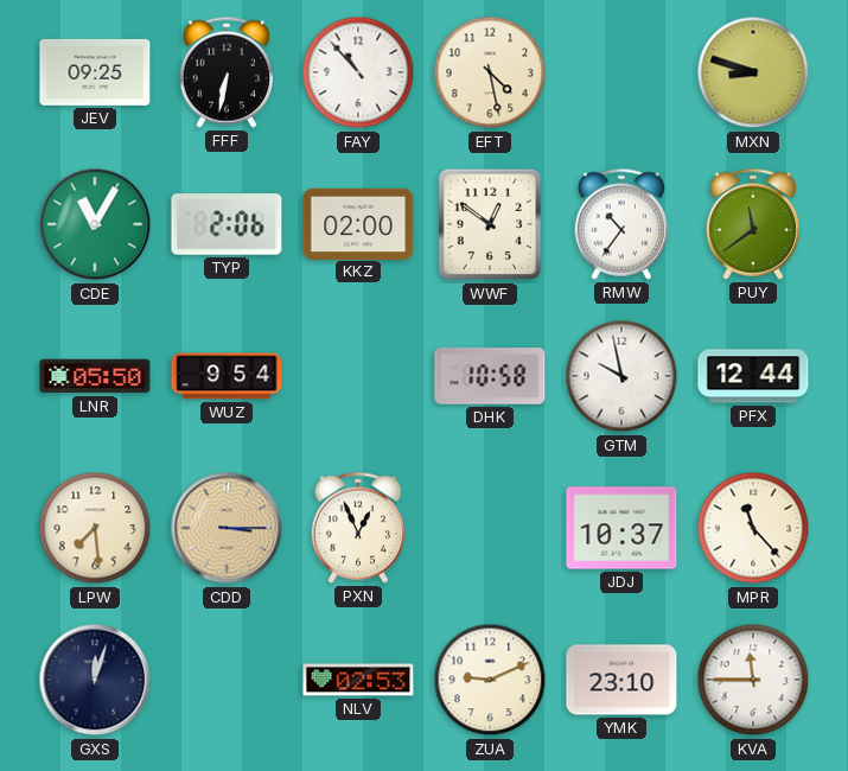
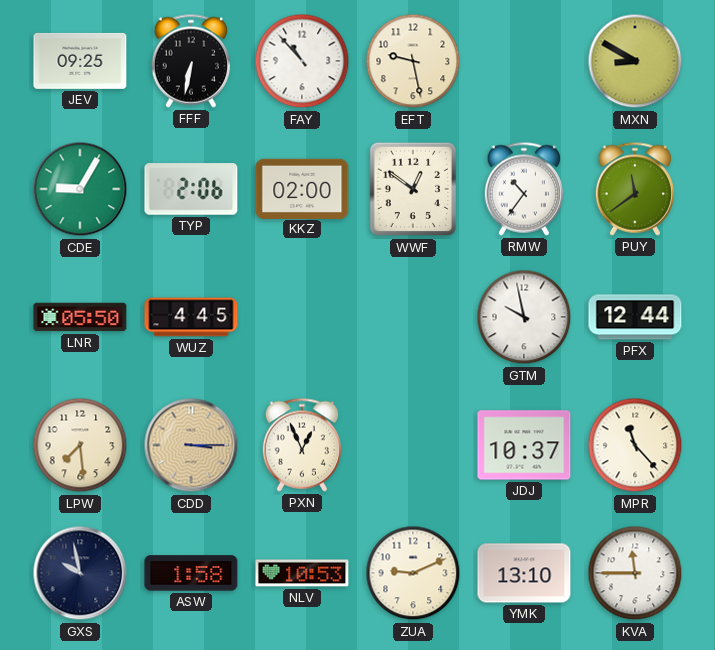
EFT: 4:28 -> 9:28 (413, 61)
MXN: 8:48 -> 8:50 (635, 61)
CDE: 11:05 -> 9:05 (80, 189)
WUZ: 9:54 -> 4:45 (191, 317)
DHK: 10:58 -> none (490, 376)
GXS: 12:03 -> 9:58 (80, 573)
ASW: none -> 1:58 (191, 573)
NLV: 02:53 -> 10:53 (302, 573)
YMK: 23:10 -> 13:10 (524, 573)
